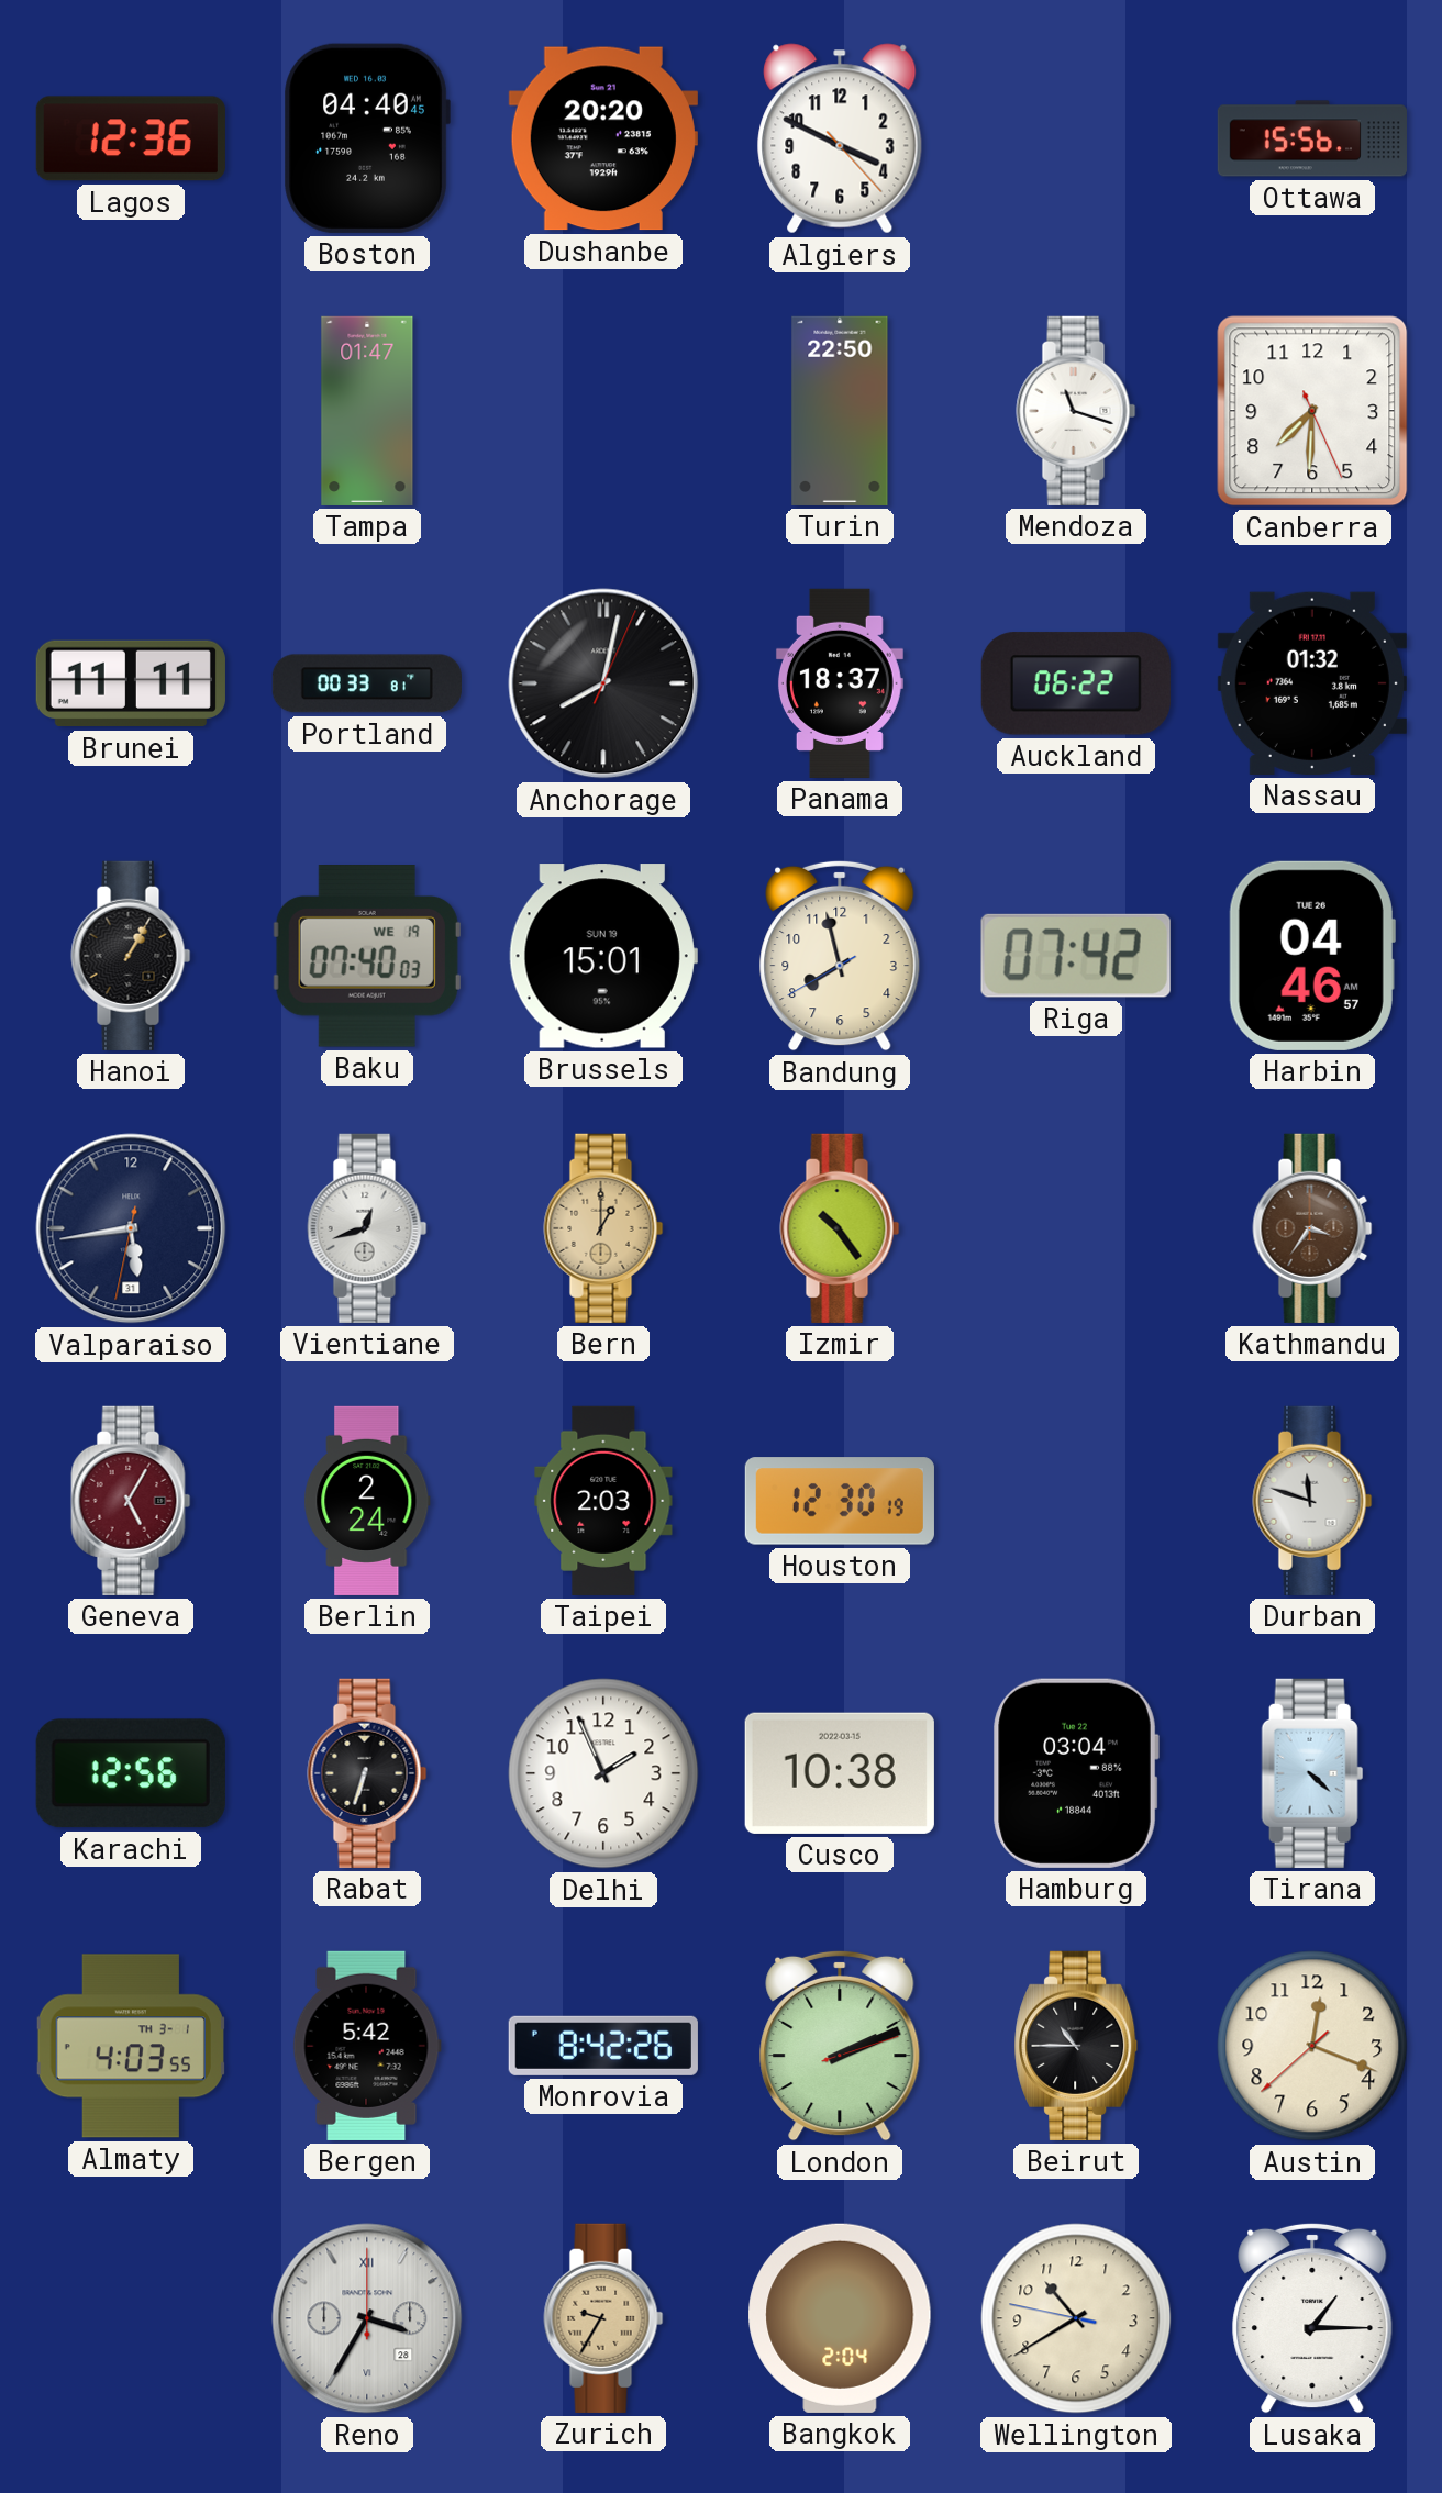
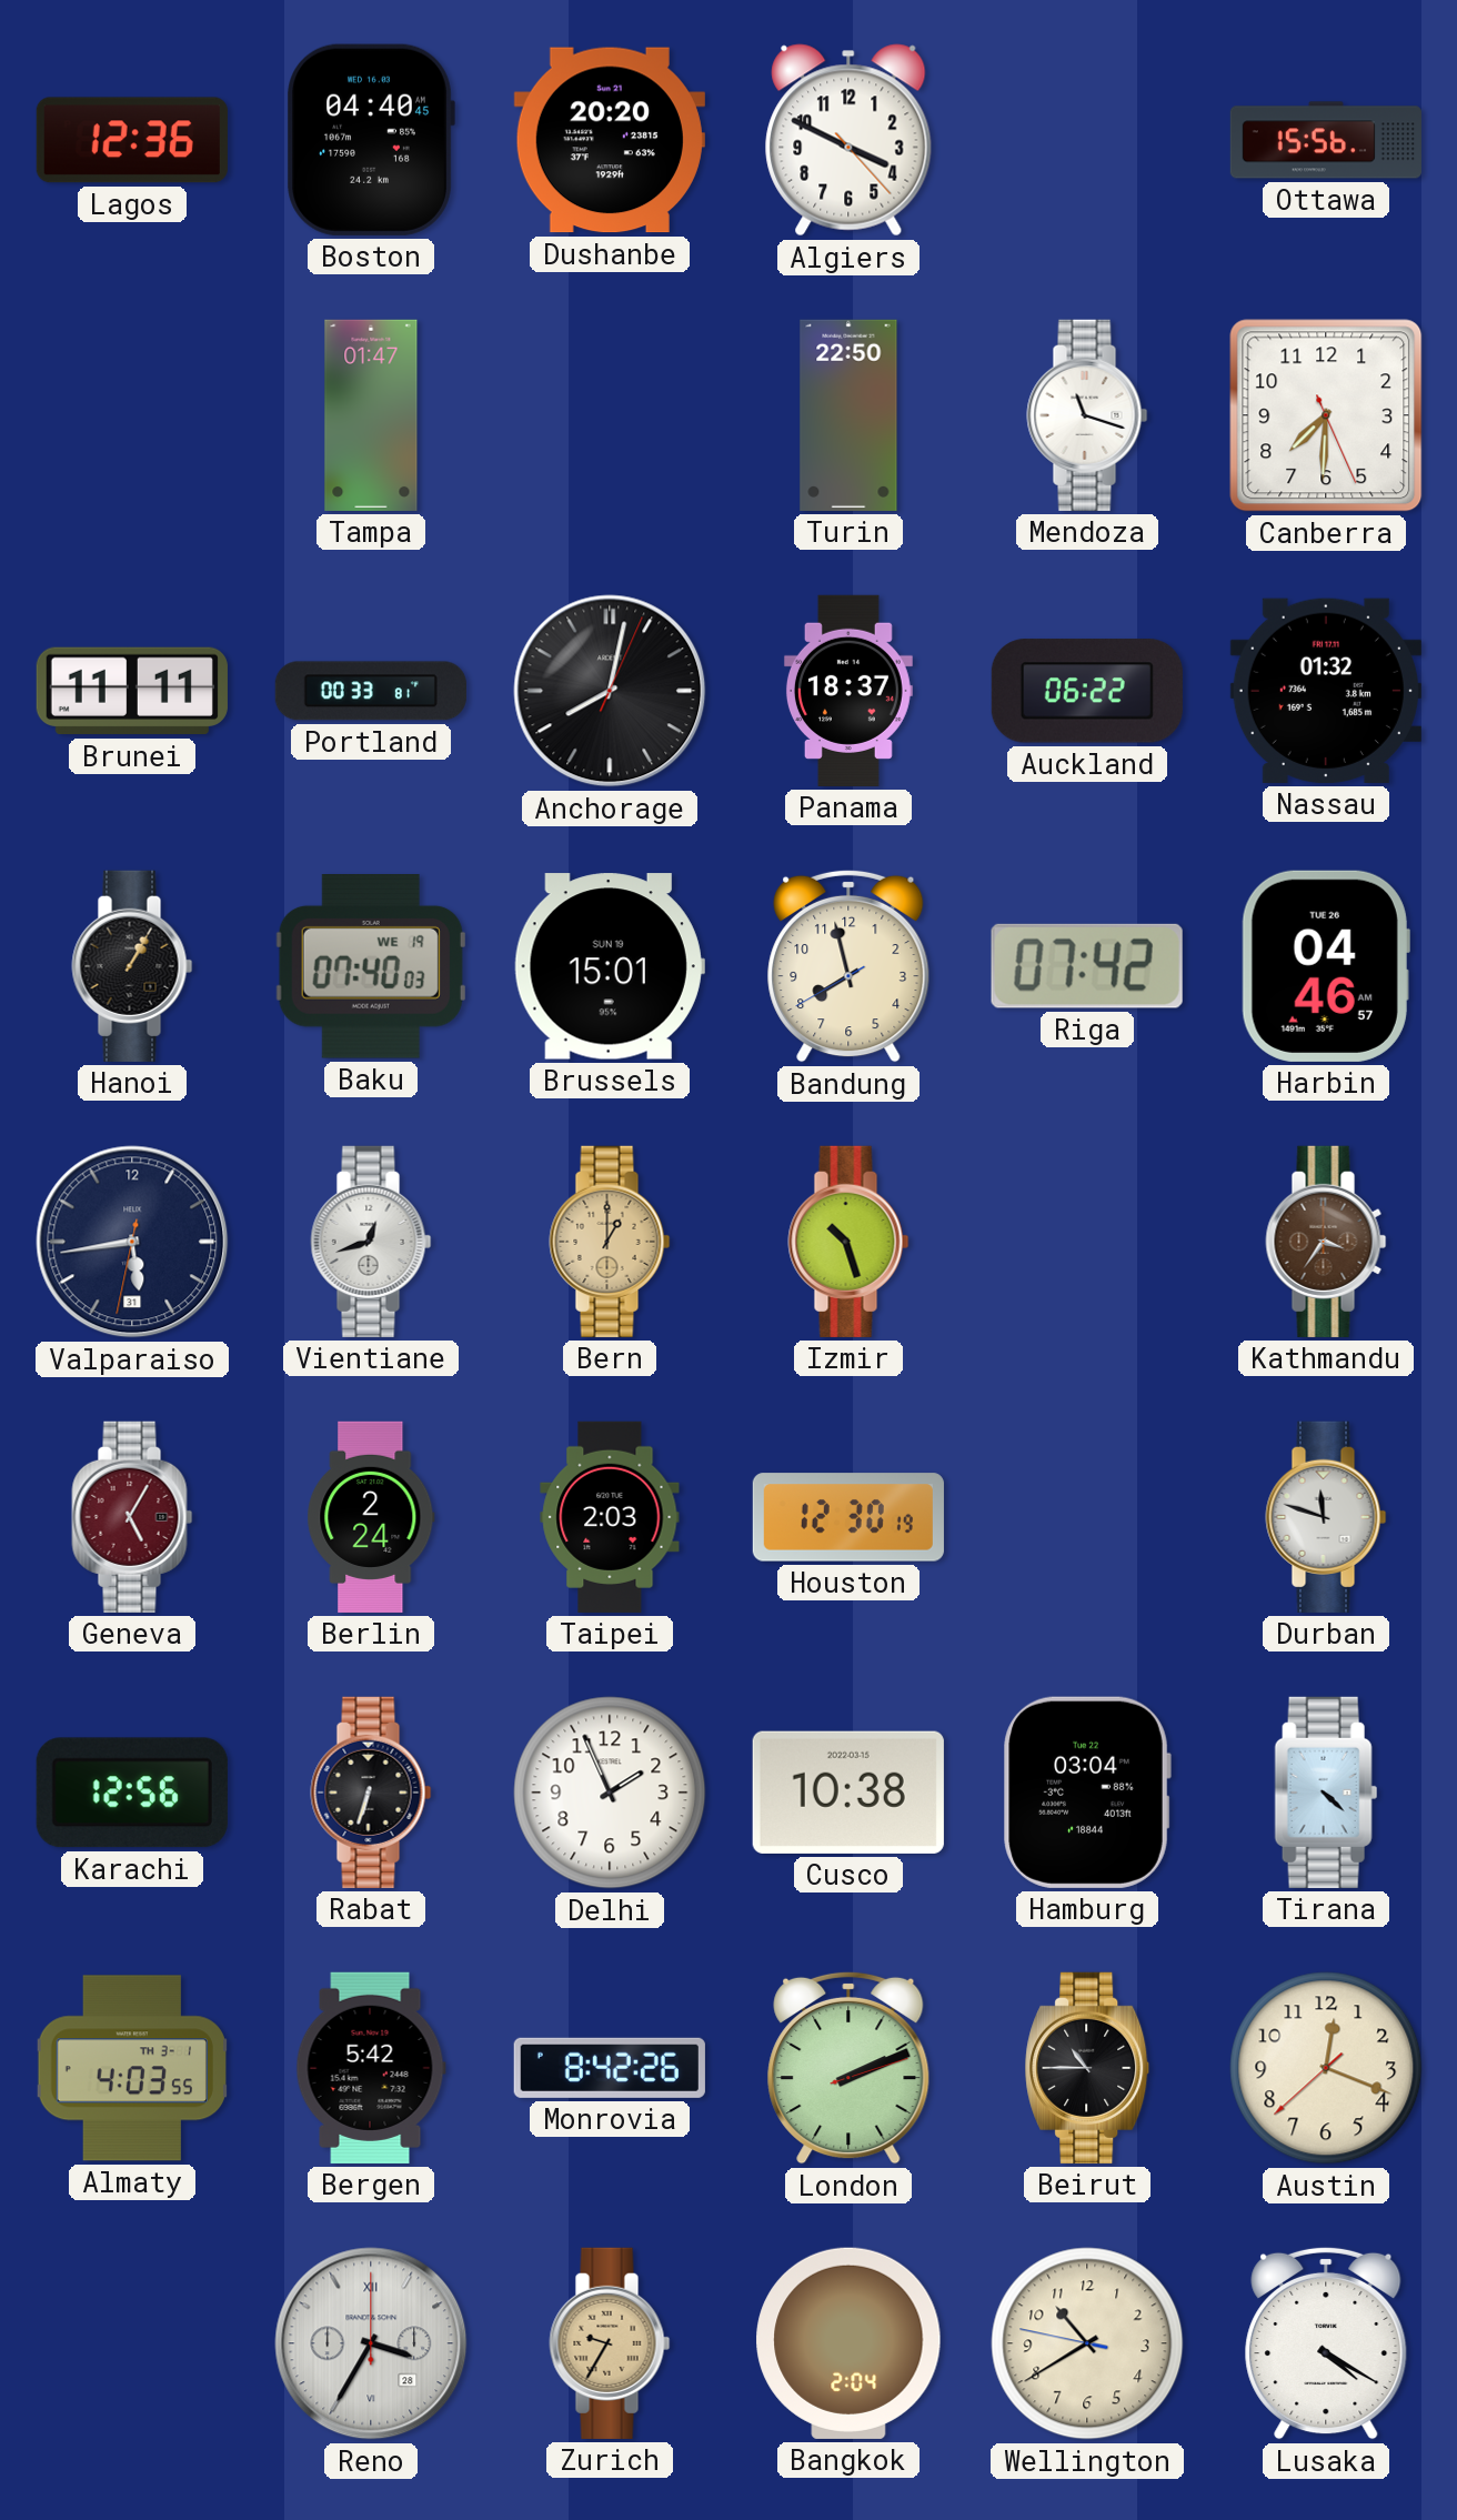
Izmir: 10:24 -> 10:27 (848, 1242)
Lusaka: 1:15 -> 4:20 (1326, 2343)
